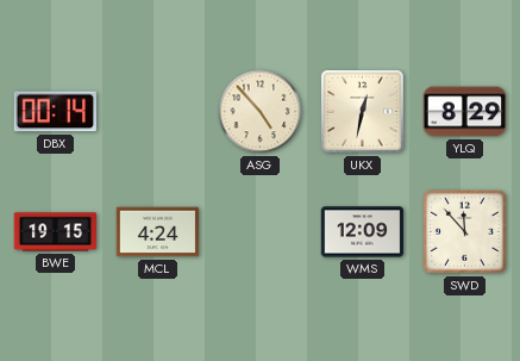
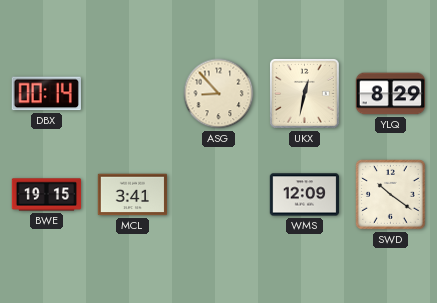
ASG: 4:53 -> 8:53 (219, 94)
MCL: 4:24 -> 3:41 (133, 195)
SWD: 11:53 -> 10:21 (391, 195)
